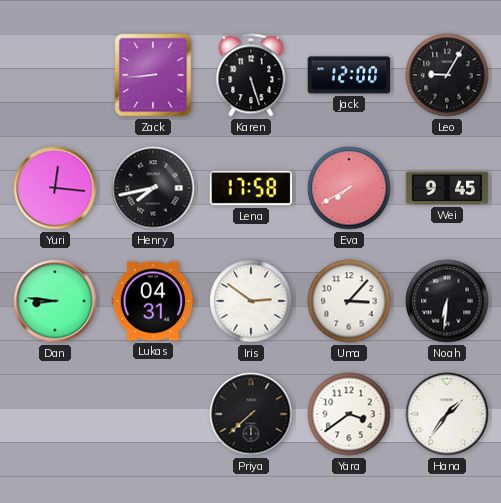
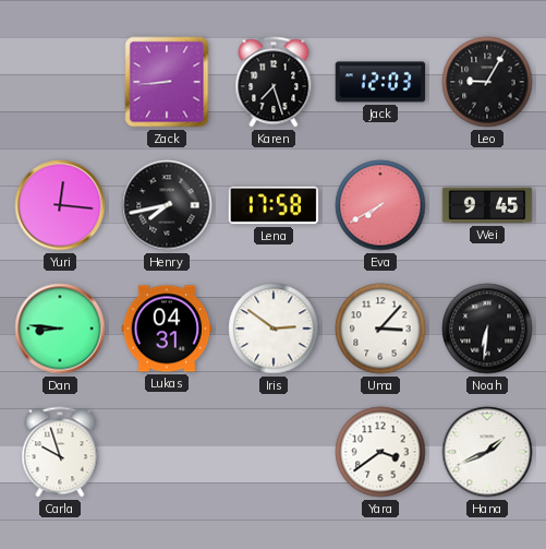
Karen: 5:27 -> 7:27 (274, 82)
Jack: 12:00 -> 12:03 (380, 82)
Carla: none -> 9:57 (60, 452)
Priya: 7:38 -> none (251, 414)
Hana: 1:36 -> 1:41 (487, 452)
